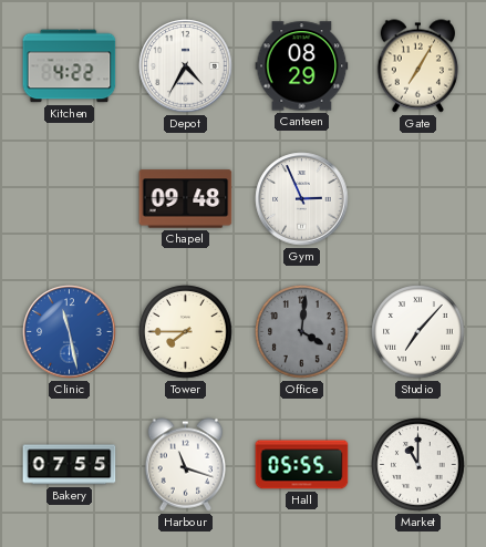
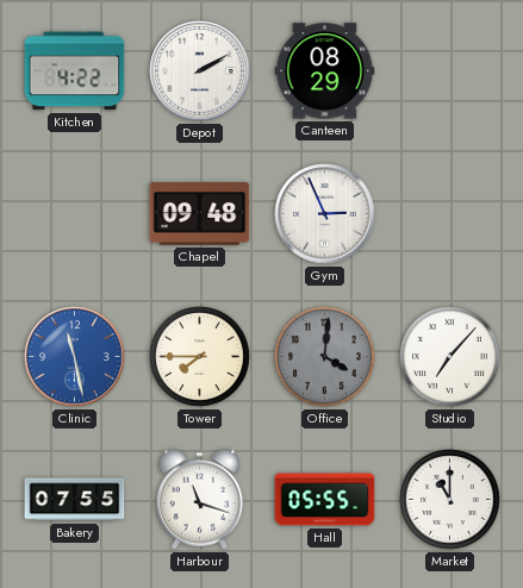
Depot: 4:35 -> 2:10 (200, 71)
Gate: 7:05 -> none (418, 66)
